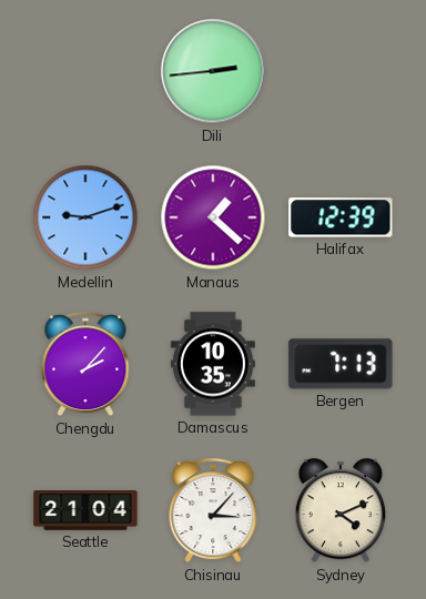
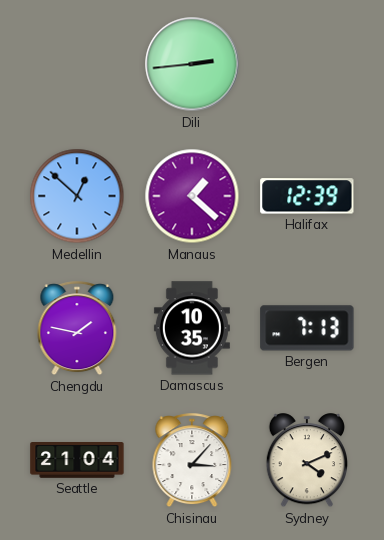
Medellin: 9:12 -> 12:52 (77, 196)
Chengdu: 2:07 -> 1:47 (77, 329)
